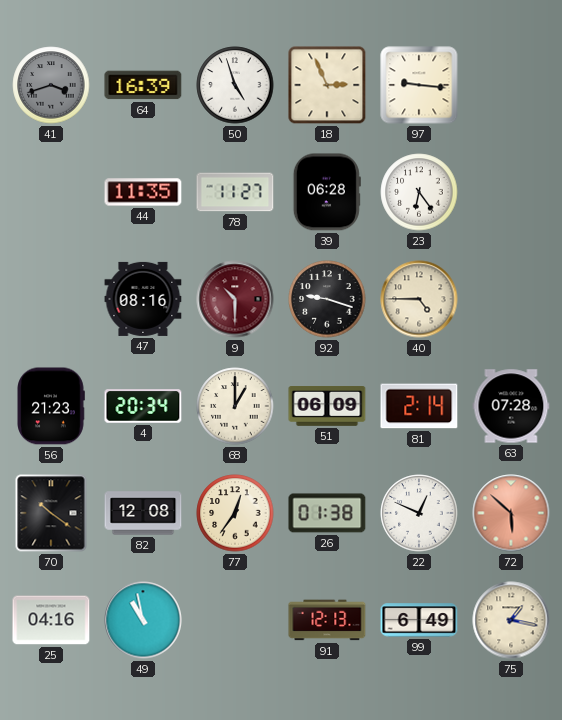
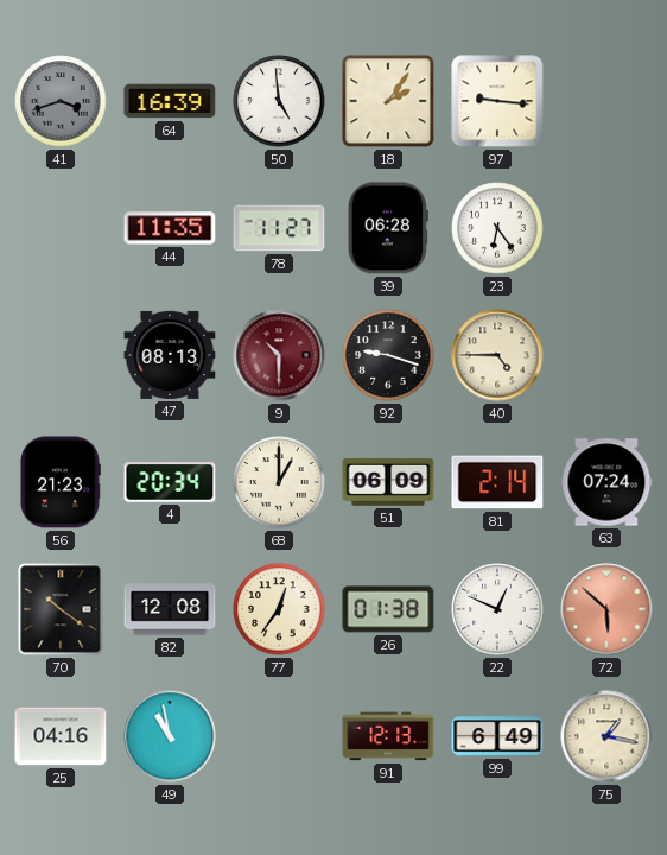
50: 4:57 -> 4:59 (279, 101)
18: 2:56 -> 2:06 (388, 101)
47: 08:16 -> 08:13 (170, 355)
63: 07:28 -> 07:24 (606, 482)
